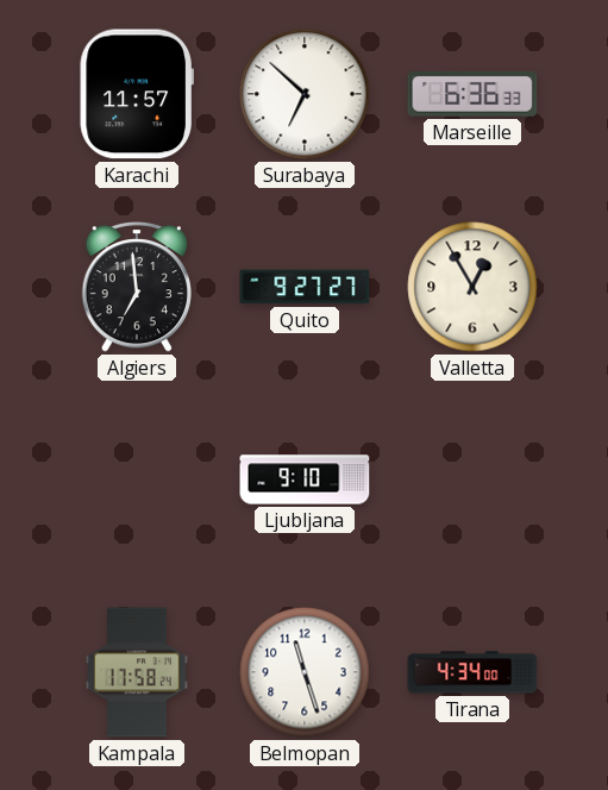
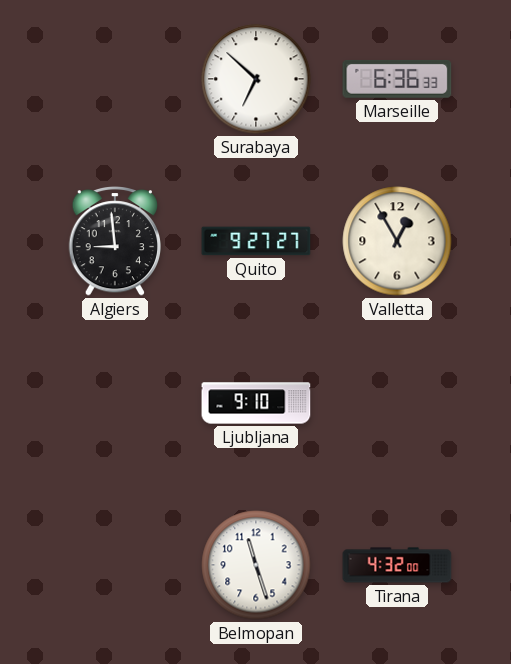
Karachi: 11:57 -> none (137, 94)
Algiers: 6:59 -> 8:59 (114, 242)
Kampala: 17:58 -> none (137, 672)
Tirana: 4:34 -> 4:32 (397, 565)
